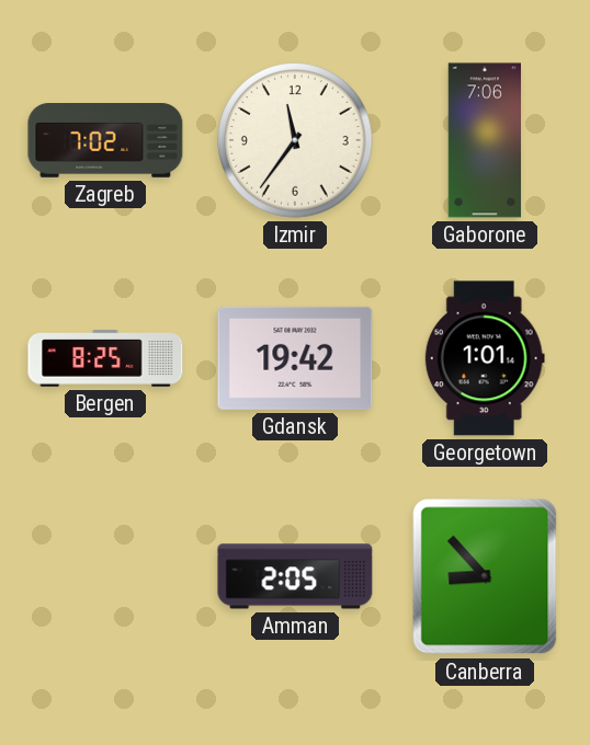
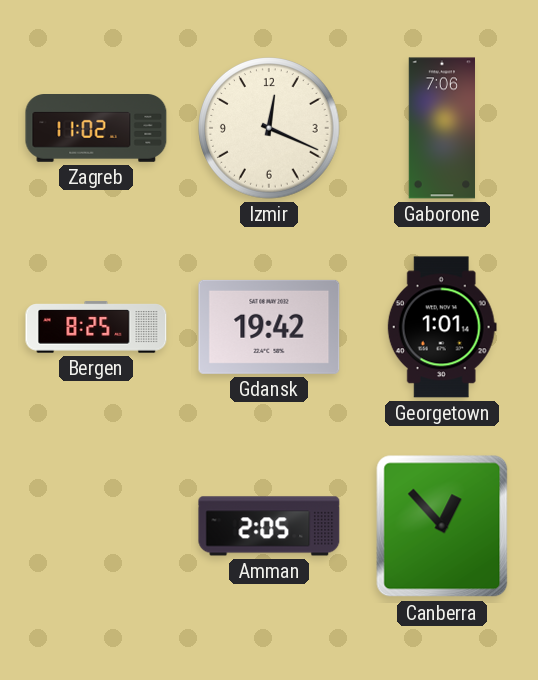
Zagreb: 7:02 -> 11:02 (96, 129)
Izmir: 11:36 -> 12:19 (270, 129)
Canberra: 8:53 -> 12:53 (442, 526)
